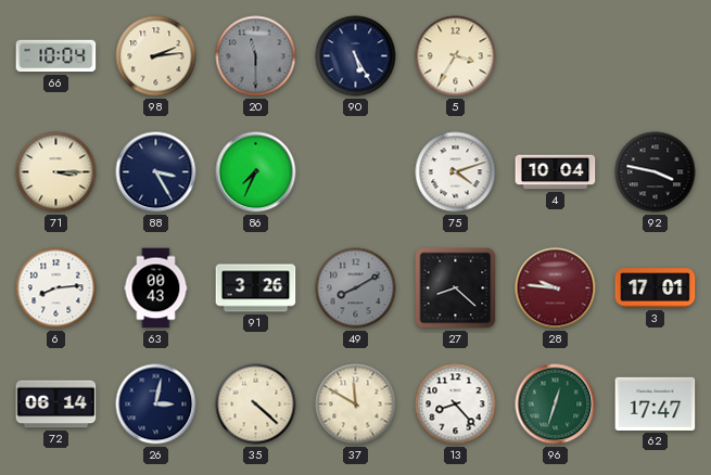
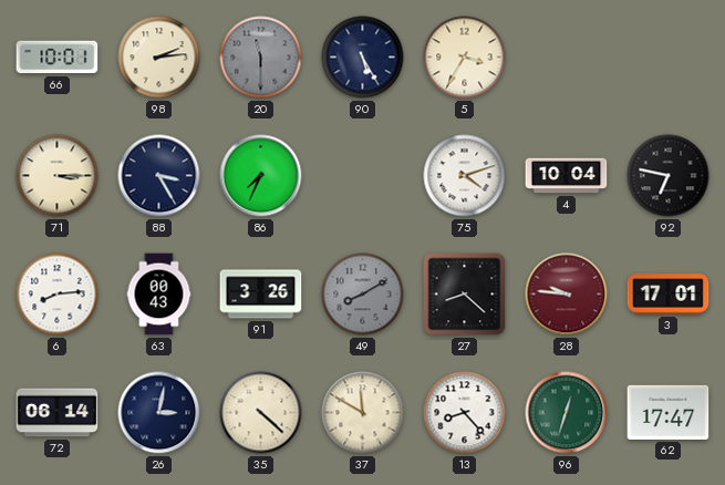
66: 10:04 -> 10:01 (58, 58)
92: 3:47 -> 6:47 (669, 176)
